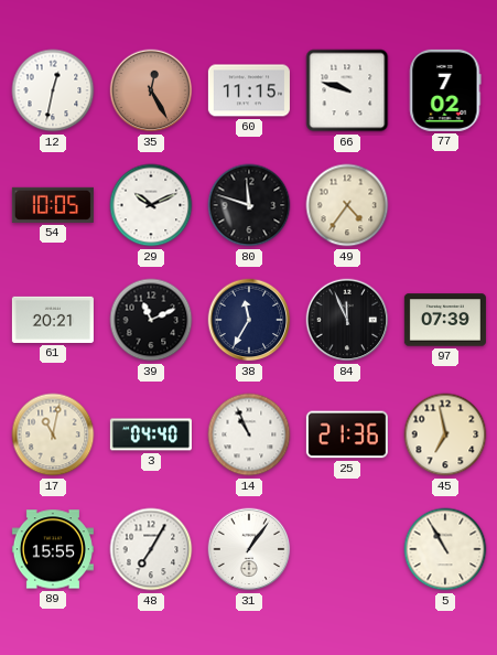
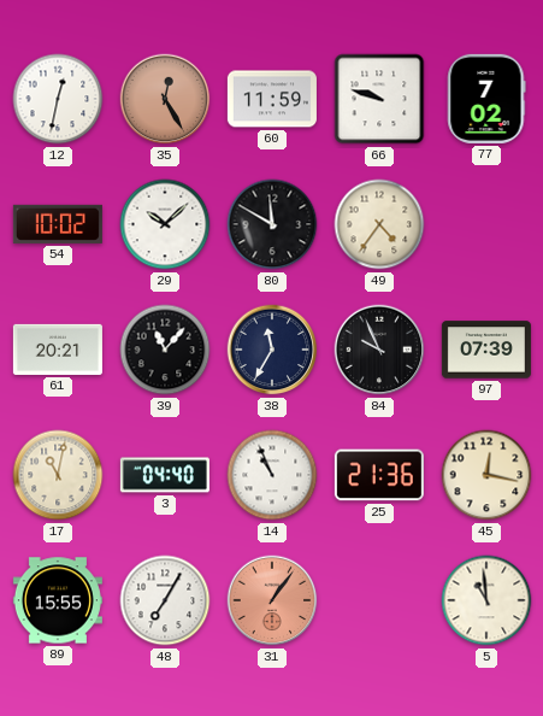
60: 11:15 -> 11:59 (272, 99)
54: 10:05 -> 10:02 (58, 224)
29: 10:11 -> 10:08 (165, 224)
80: 11:48 -> 11:50 (272, 224)
39: 11:11 -> 11:07 (165, 350)
84: 11:56 -> 9:56 (379, 350)
45: 6:58 -> 12:17 (486, 475)
31 dial: white -> salmon (272, 600)
5: 10:55 -> 10:59 (486, 600)
